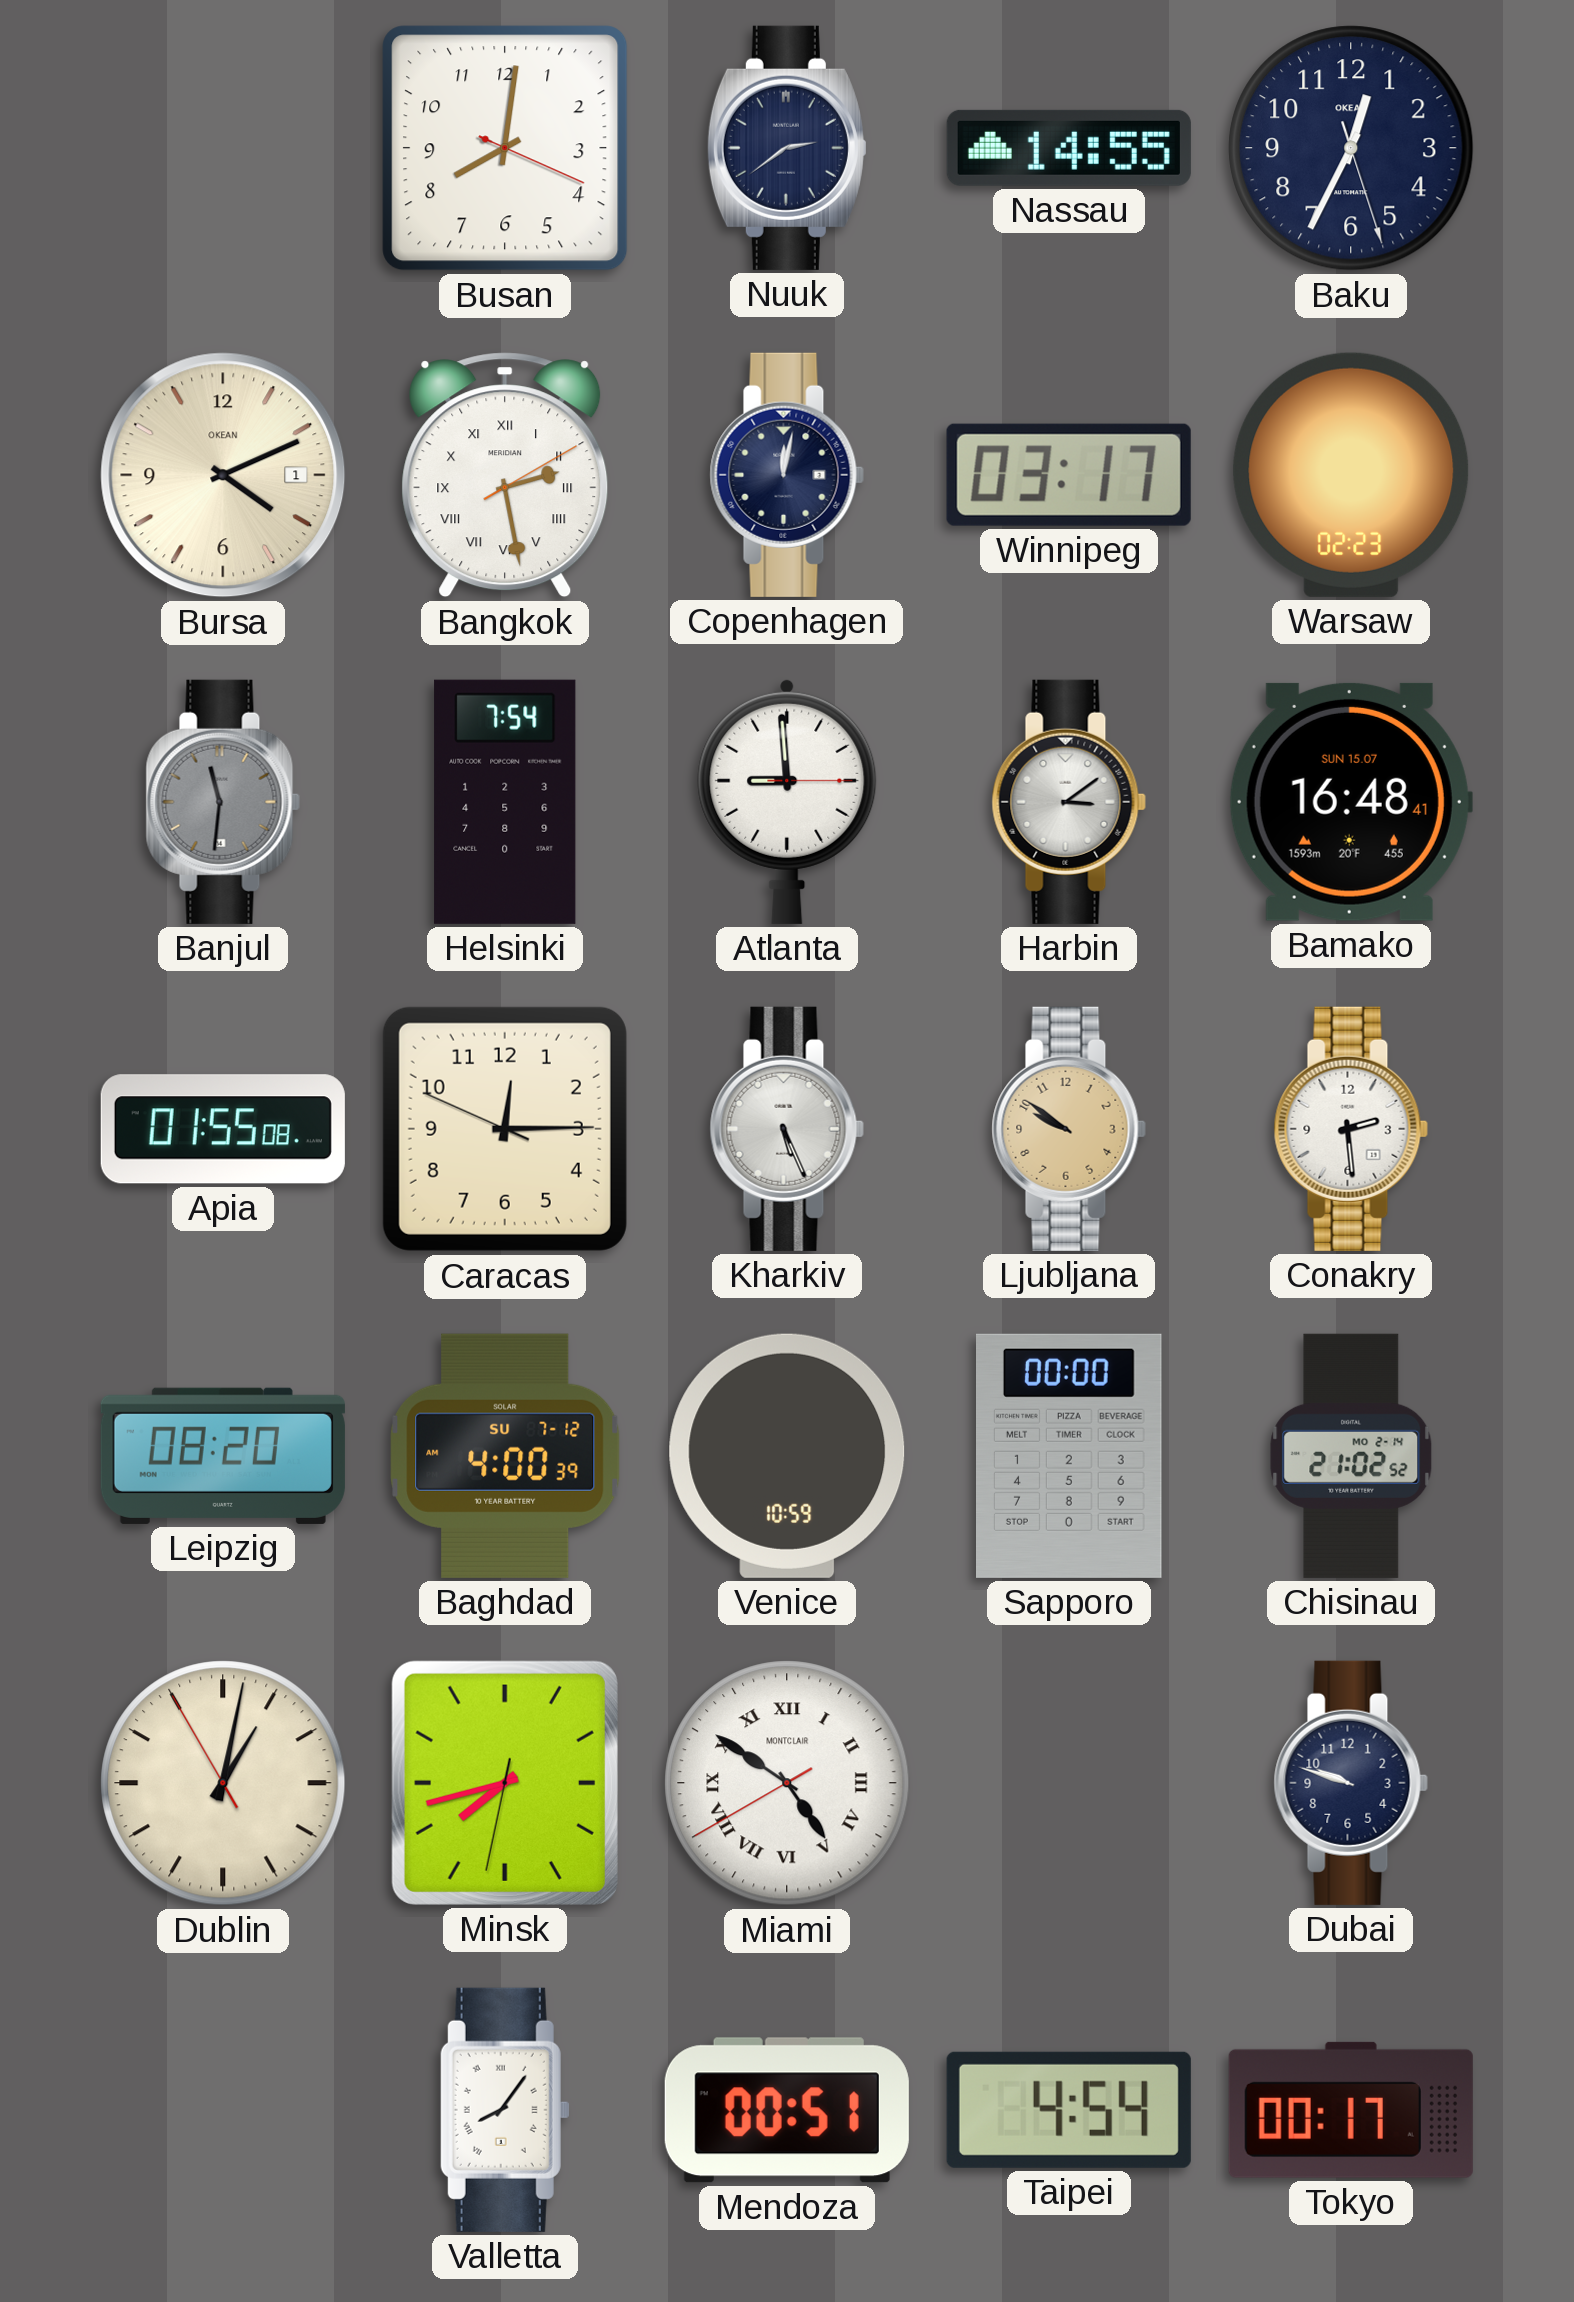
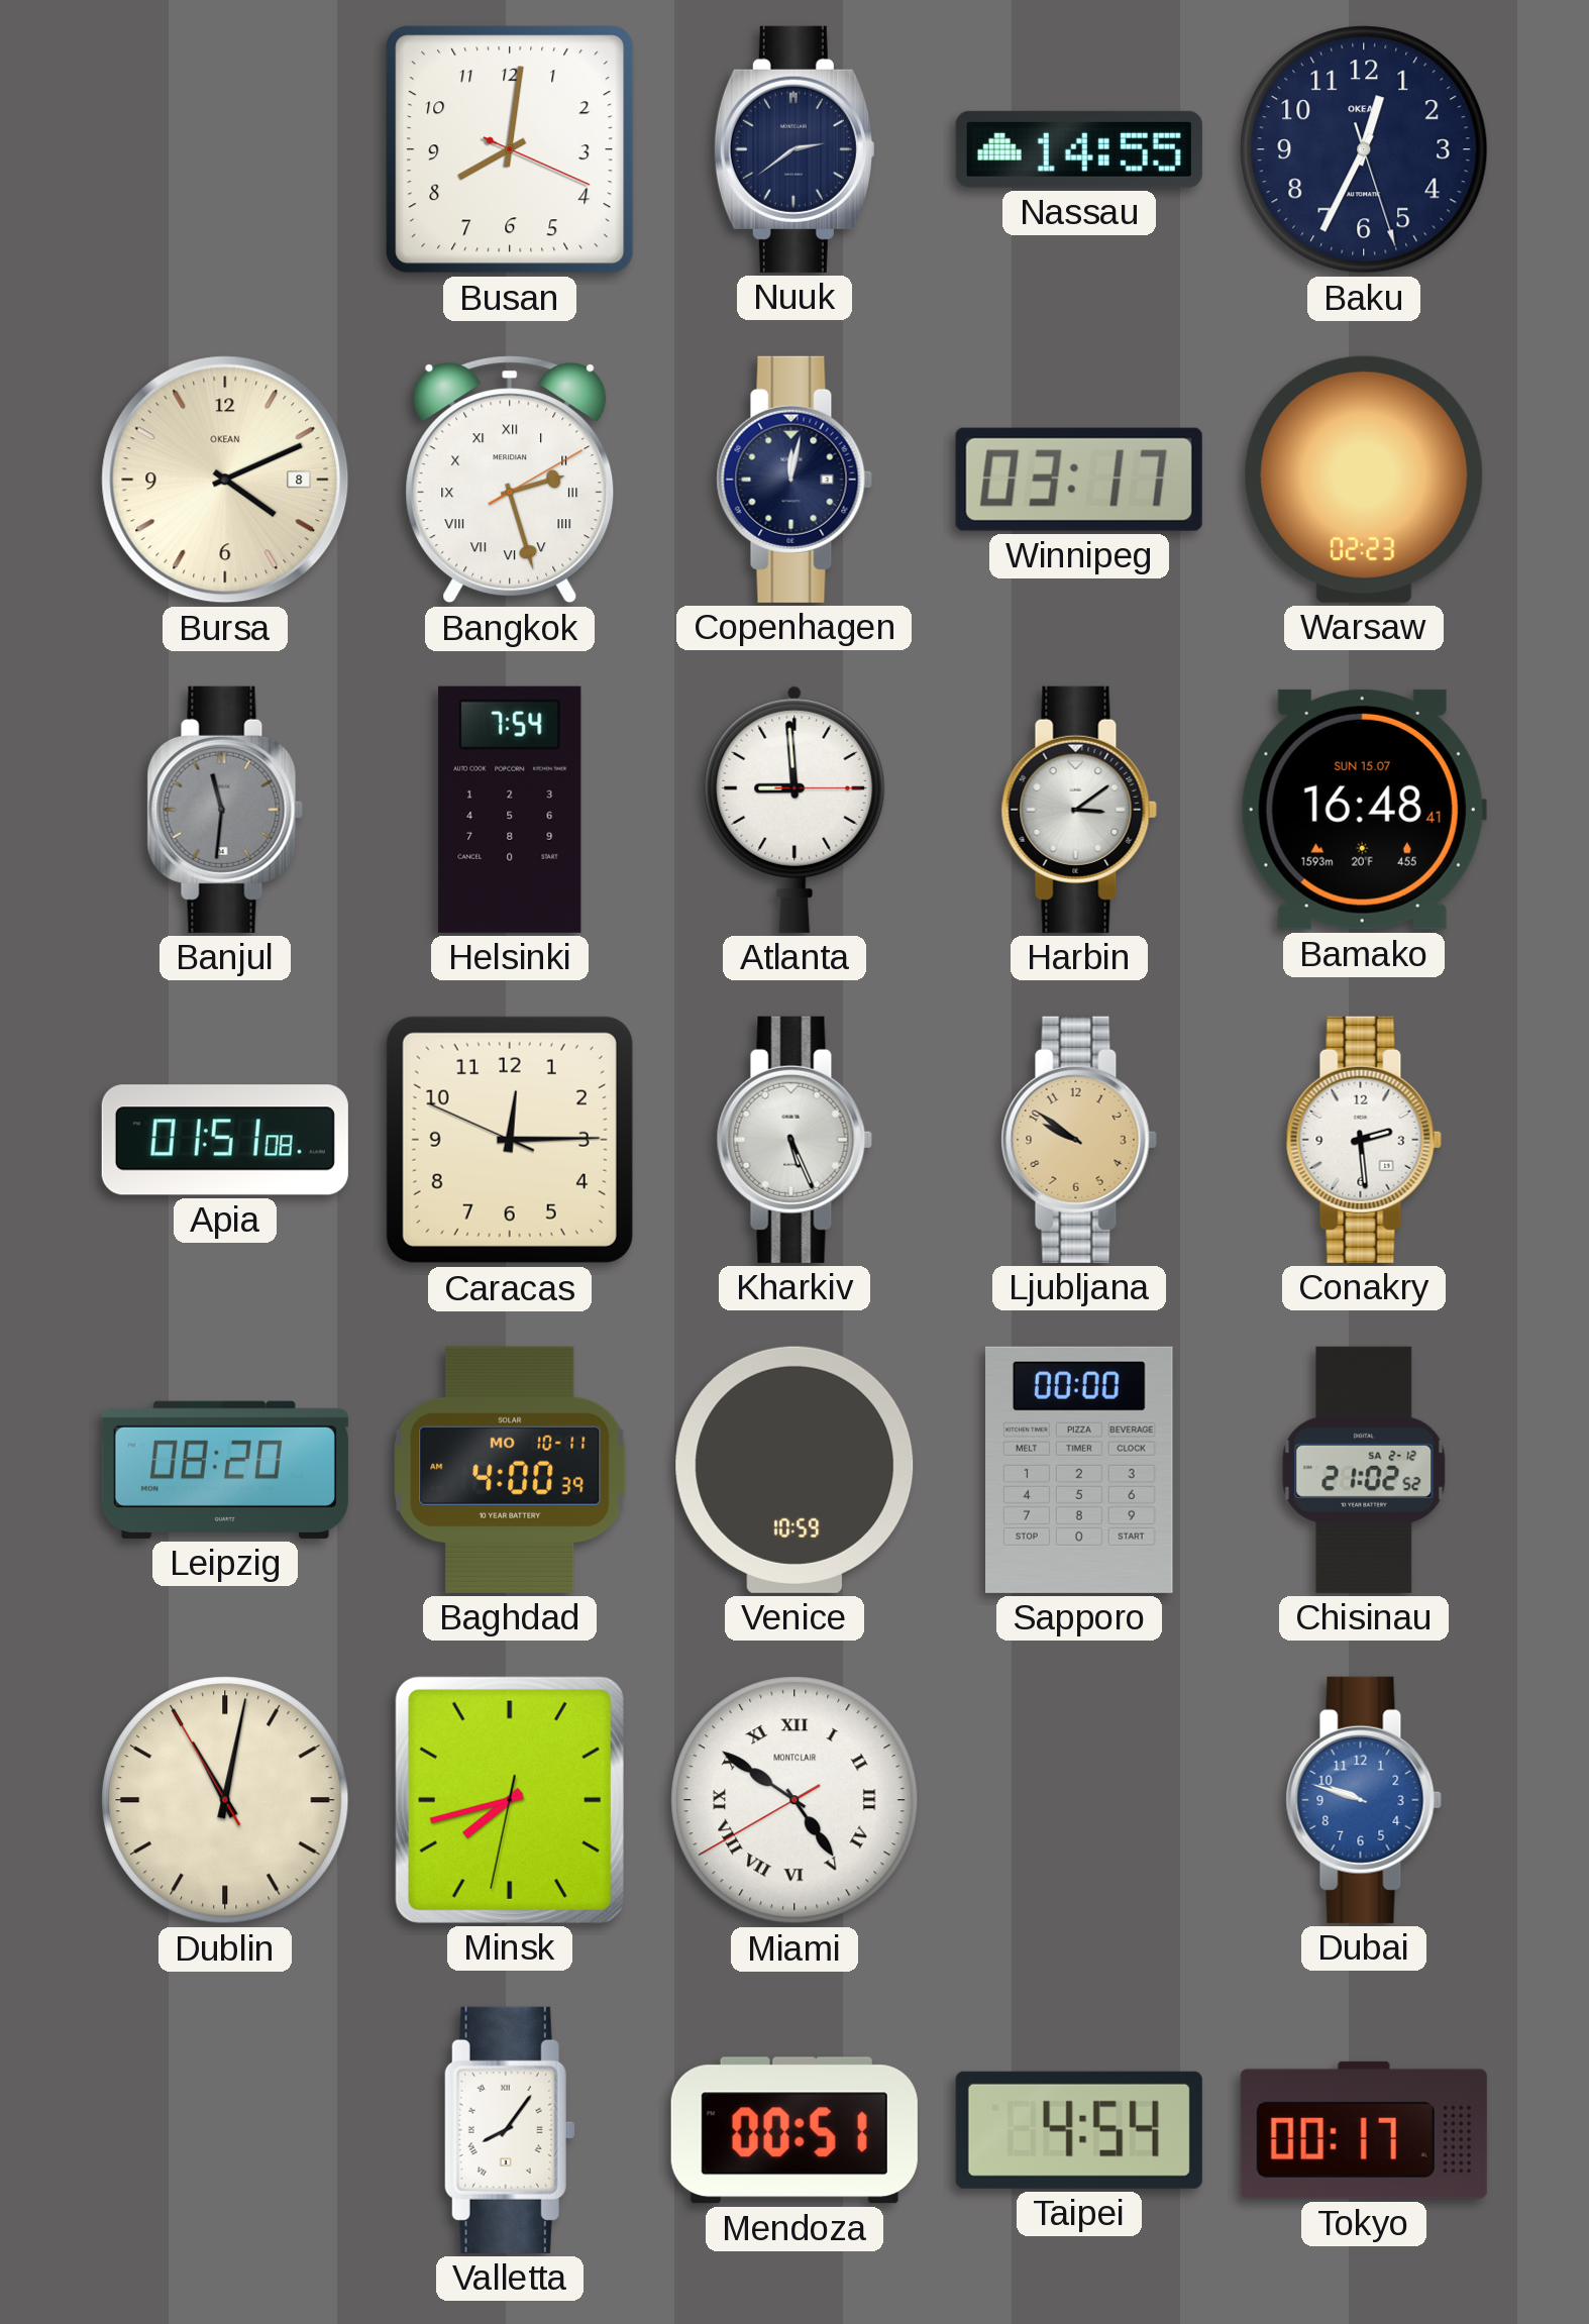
Bursa date: 1 -> 8 (225, 480)
Bangkok: 2:28 -> 2:27 (510, 480)
Apia: 01:55 -> 01:51 (225, 1140)
Baghdad date: SU 7-12 -> MO 10-11 (510, 1470)
Chisinau date: MO 2-14 -> SA 2-12 (1364, 1470)
Dublin: 1:01 -> 11:01 (225, 1800)
Dubai dial: navy -> blue (1364, 1800)
